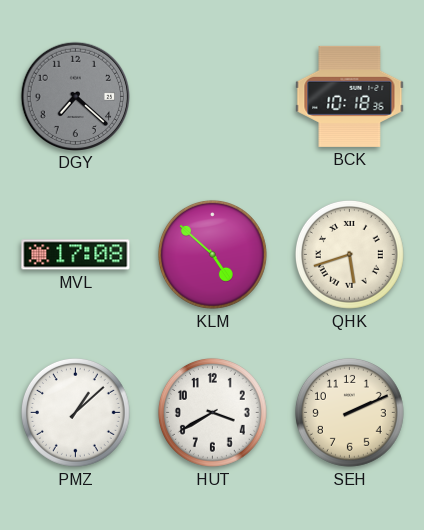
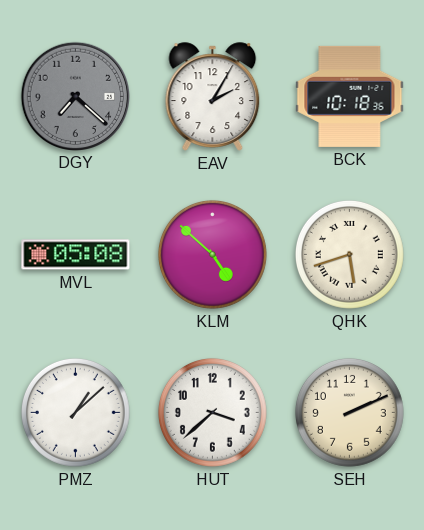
EAV: none -> 2:05 (213, 97)
MVL: 17:08 -> 05:08 (76, 255)
HUT: 3:40 -> 3:38 (212, 412)
